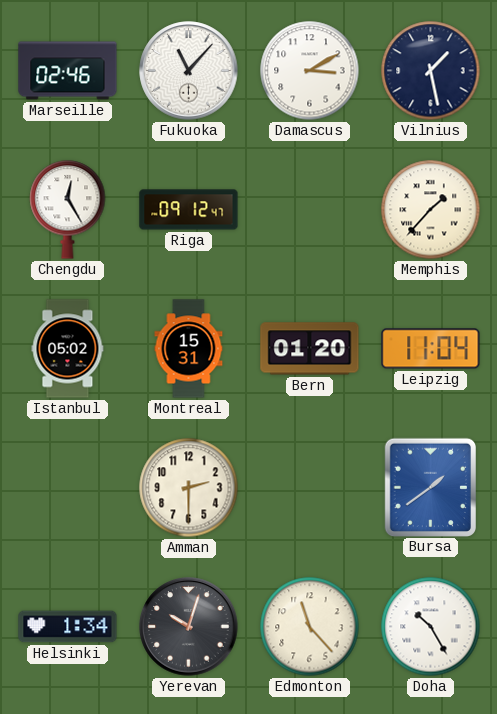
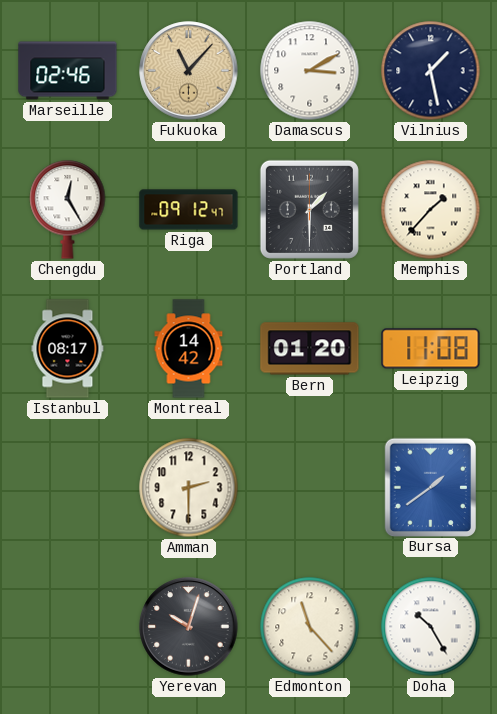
Fukuoka dial: white -> champagne (189, 71)
Portland: none -> 1:30 (309, 209)
Istanbul: 05:02 -> 08:17 (68, 349)
Montreal: 15:31 -> 14:42 (189, 349)
Leipzig: 11:04 -> 11:08 (431, 349)
Helsinki: 1:34 -> none (68, 627)
